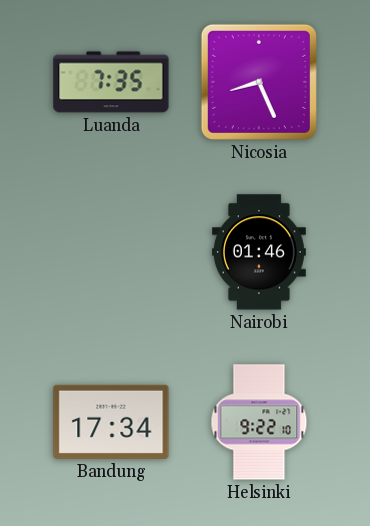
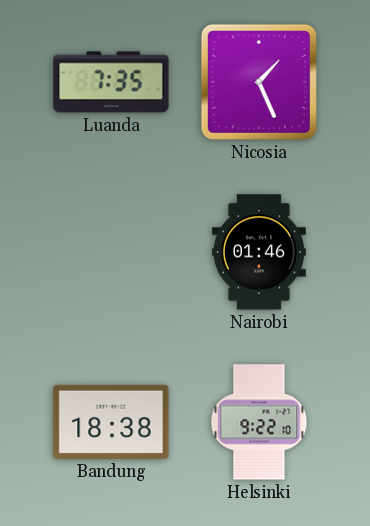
Nicosia: 8:26 -> 1:26 (259, 82)
Bandung: 17:34 -> 18:38 (111, 422)
